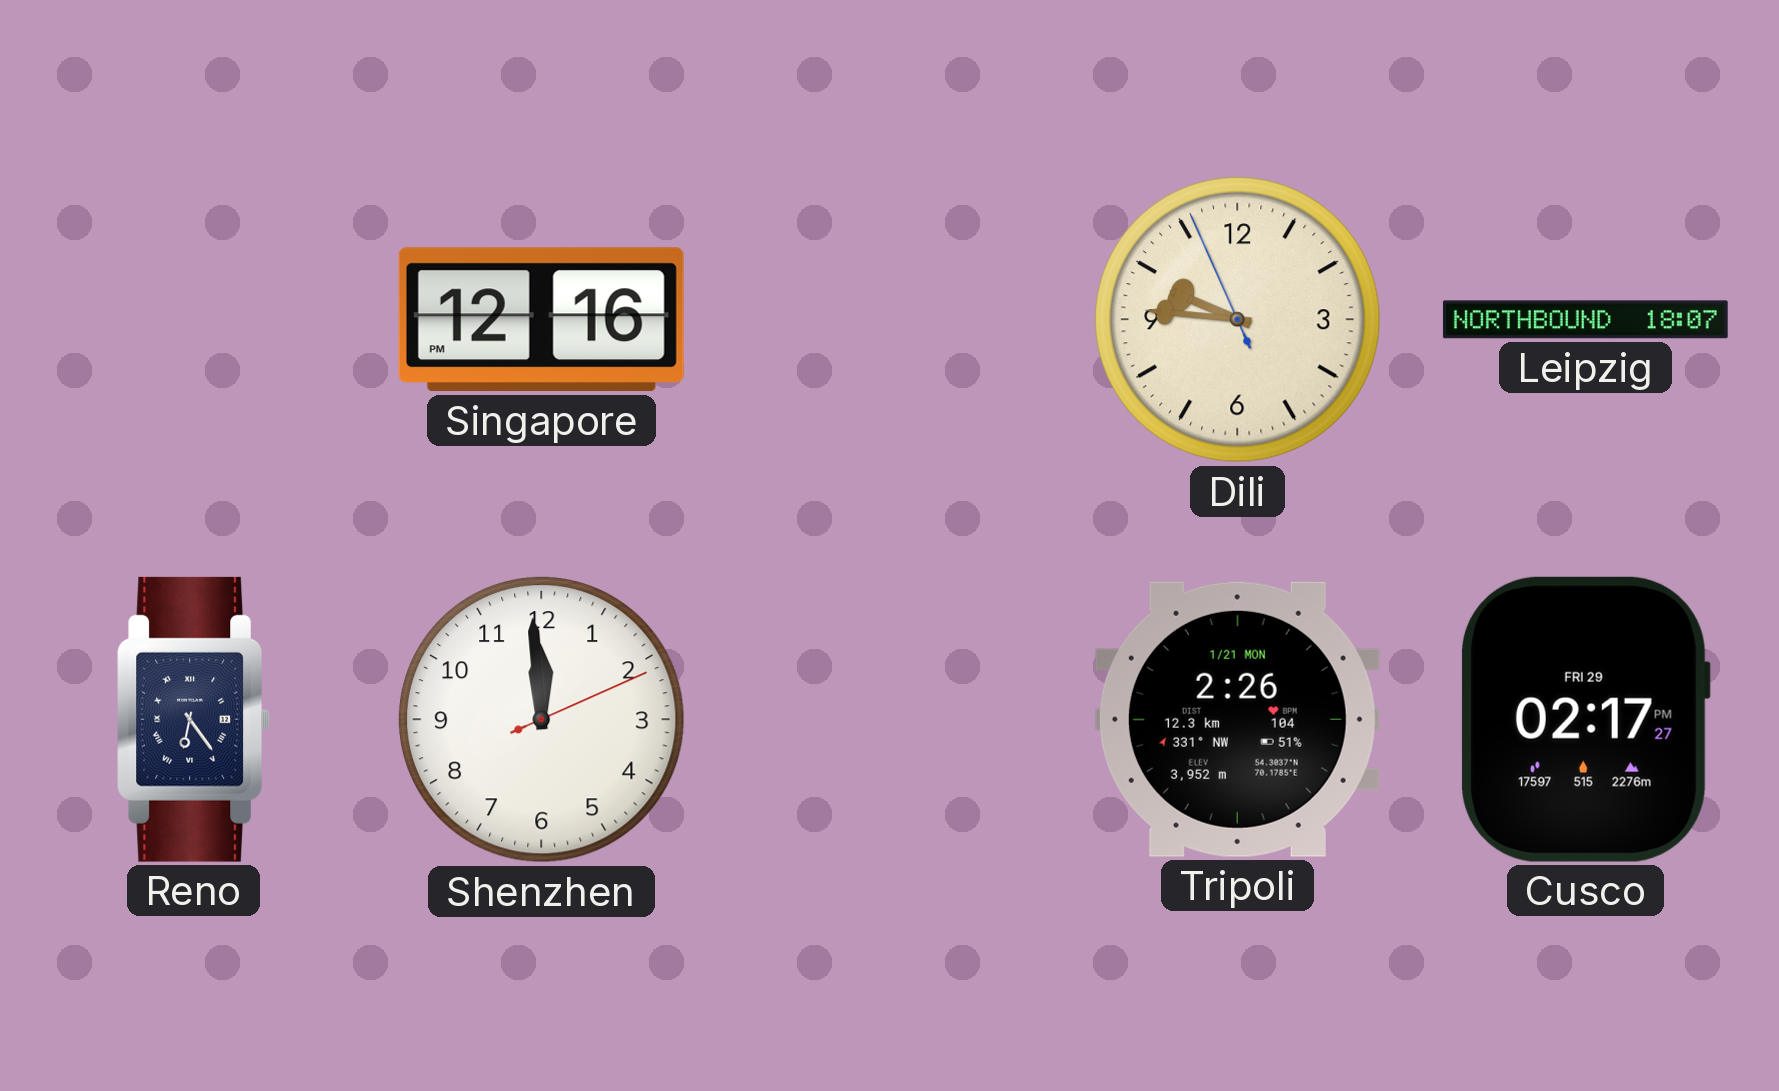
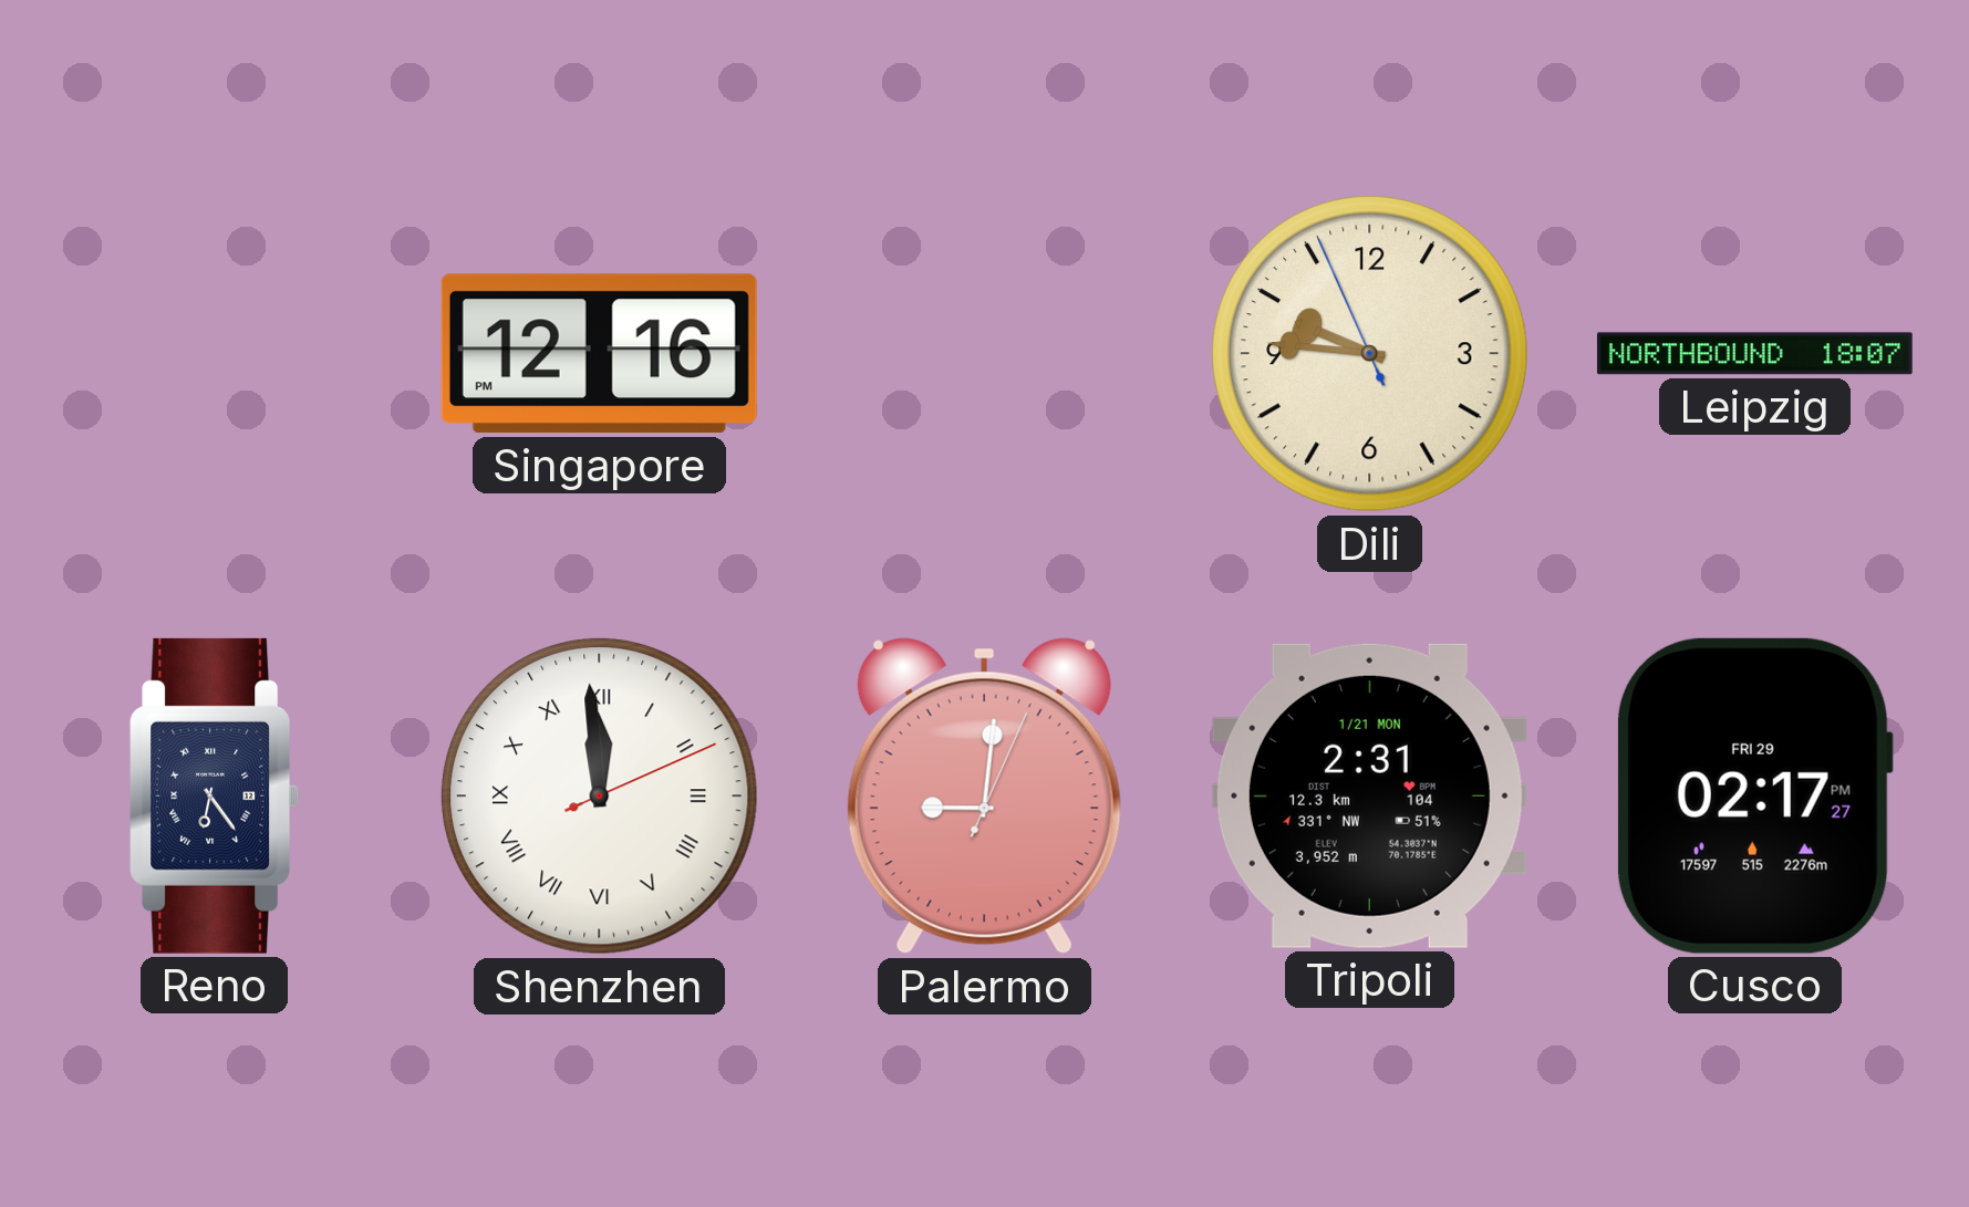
Shenzhen numerals: Arabic -> Roman (599, 795)
Palermo: none -> 9:01 (984, 797)
Tripoli: 2:26 -> 2:31 (1369, 795)
